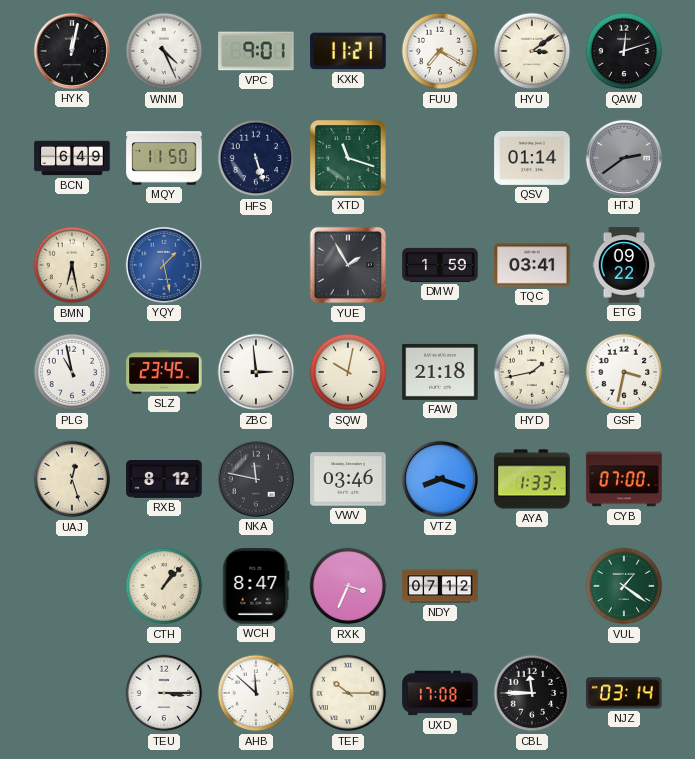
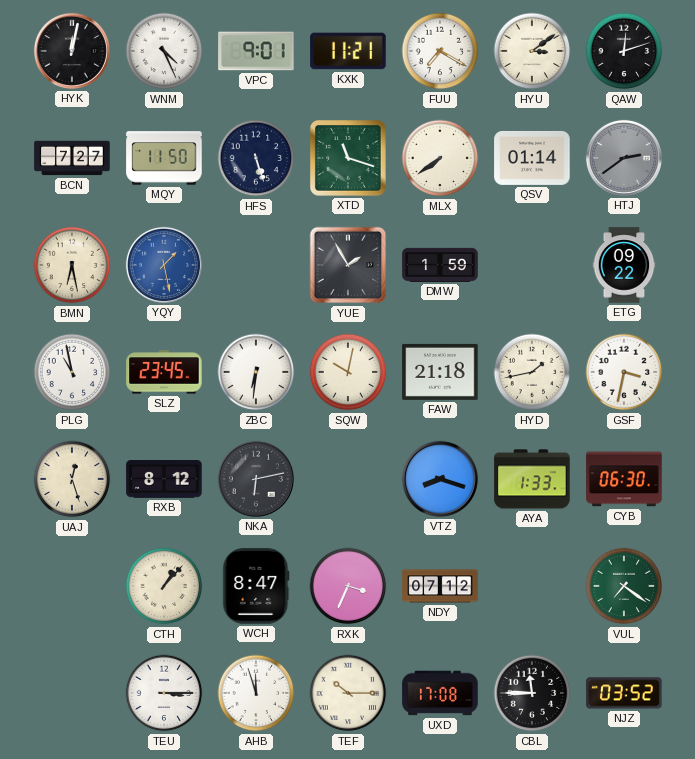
BCN: 6:49 -> 7:27 (72, 158)
MLX: none -> 7:39 (440, 158)
TQC: 03:41 -> none (532, 265)
ZBC: 2:59 -> 6:31 (256, 372)
NKA: 11:47 -> 6:13 (256, 479)
VWV: 03:46 -> none (348, 479)
CYB: 07:00 -> 06:30 (624, 479)
VUL: 1:21 -> 7:21 (624, 586)
AHB: 11:52 -> 11:57 (256, 693)
NJZ: 03:14 -> 03:52 (624, 693)
